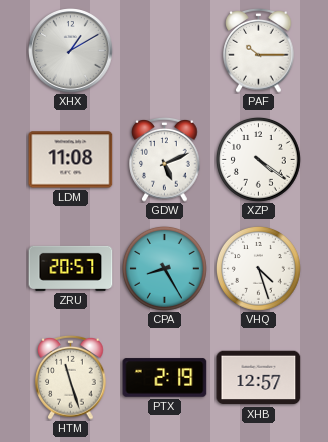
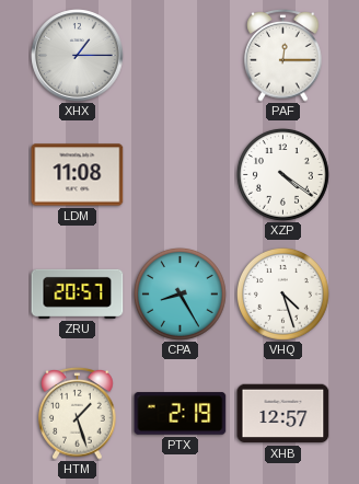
XHX: 1:10 -> 1:15 (78, 56)
PAF: 10:15 -> 12:15 (283, 56)
GDW: 5:11 -> none (165, 160)
HTM: 11:27 -> 1:27 (78, 414)
